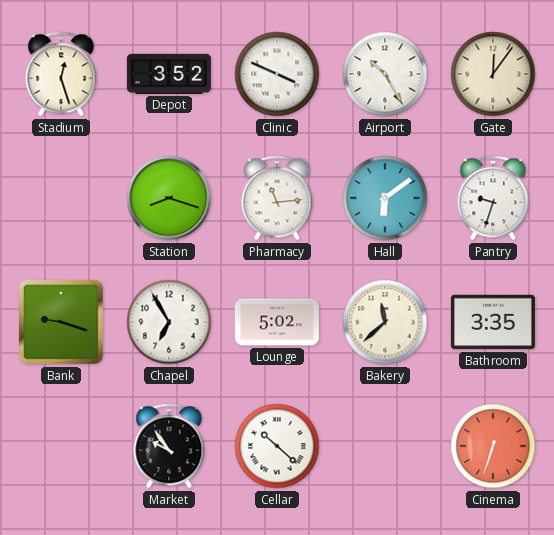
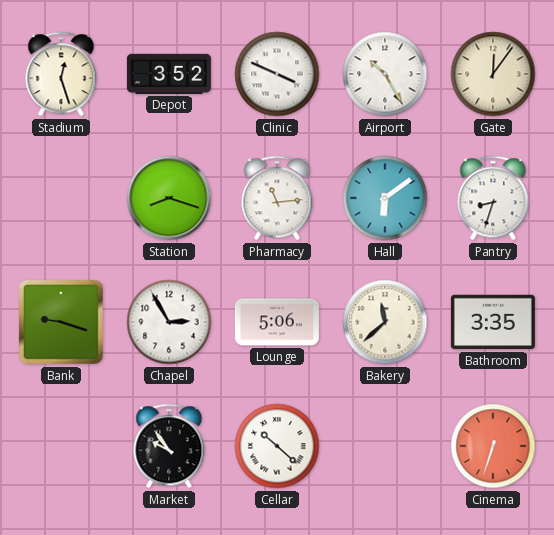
Pantry: 9:33 -> 8:33 (493, 198)
Chapel: 6:55 -> 2:55 (169, 322)
Lounge: 5:02 -> 5:06 (277, 322)
